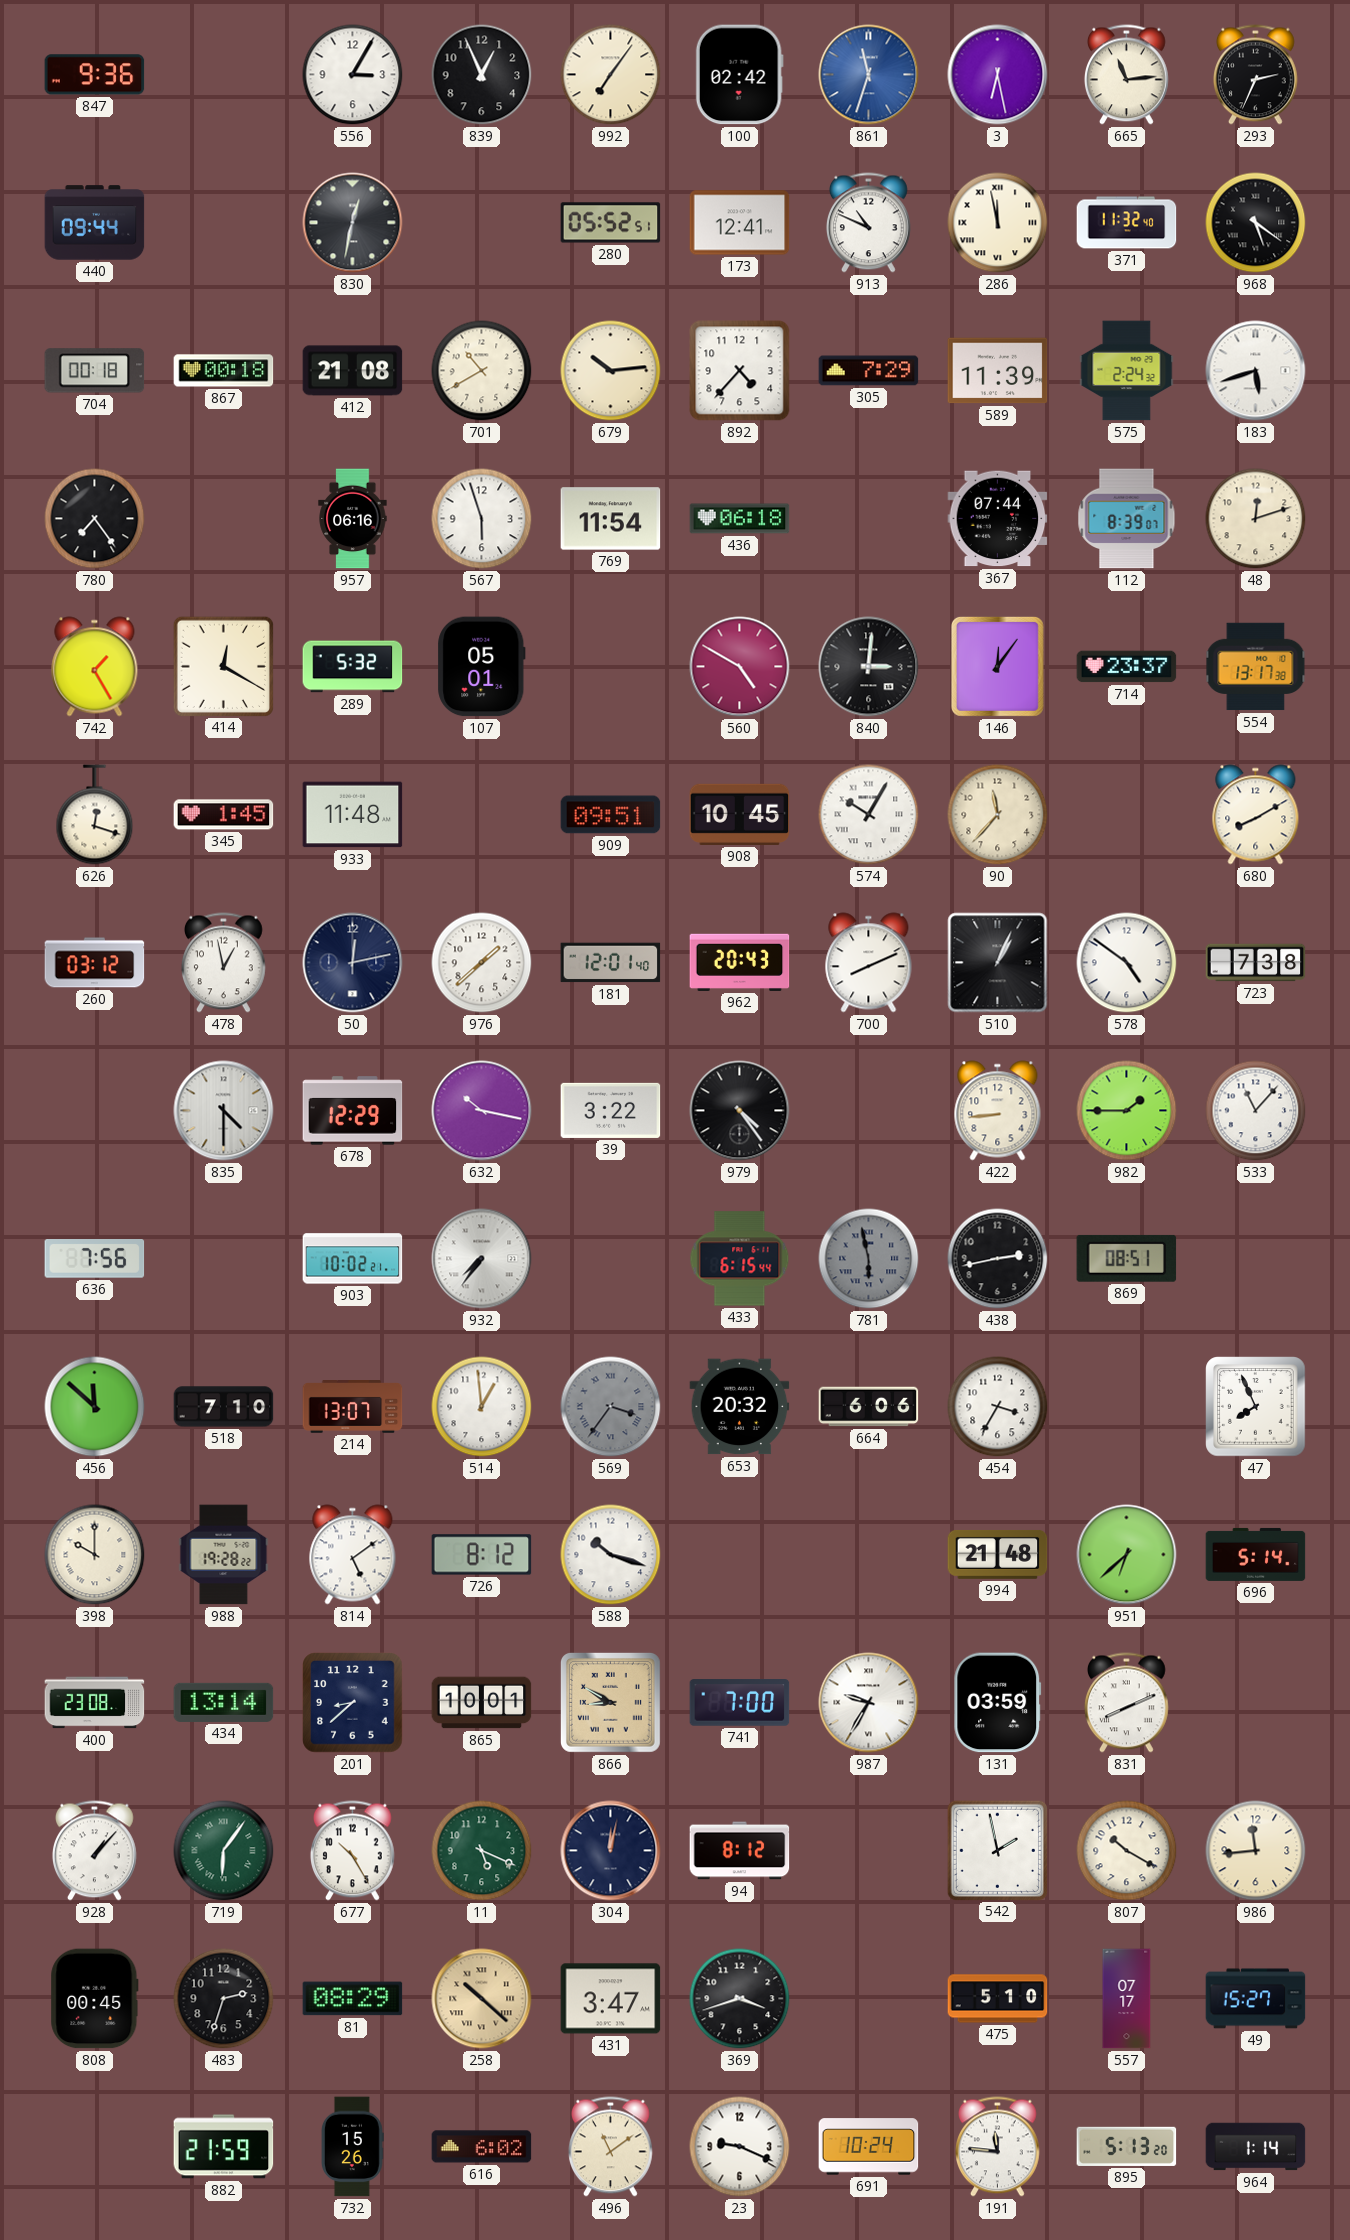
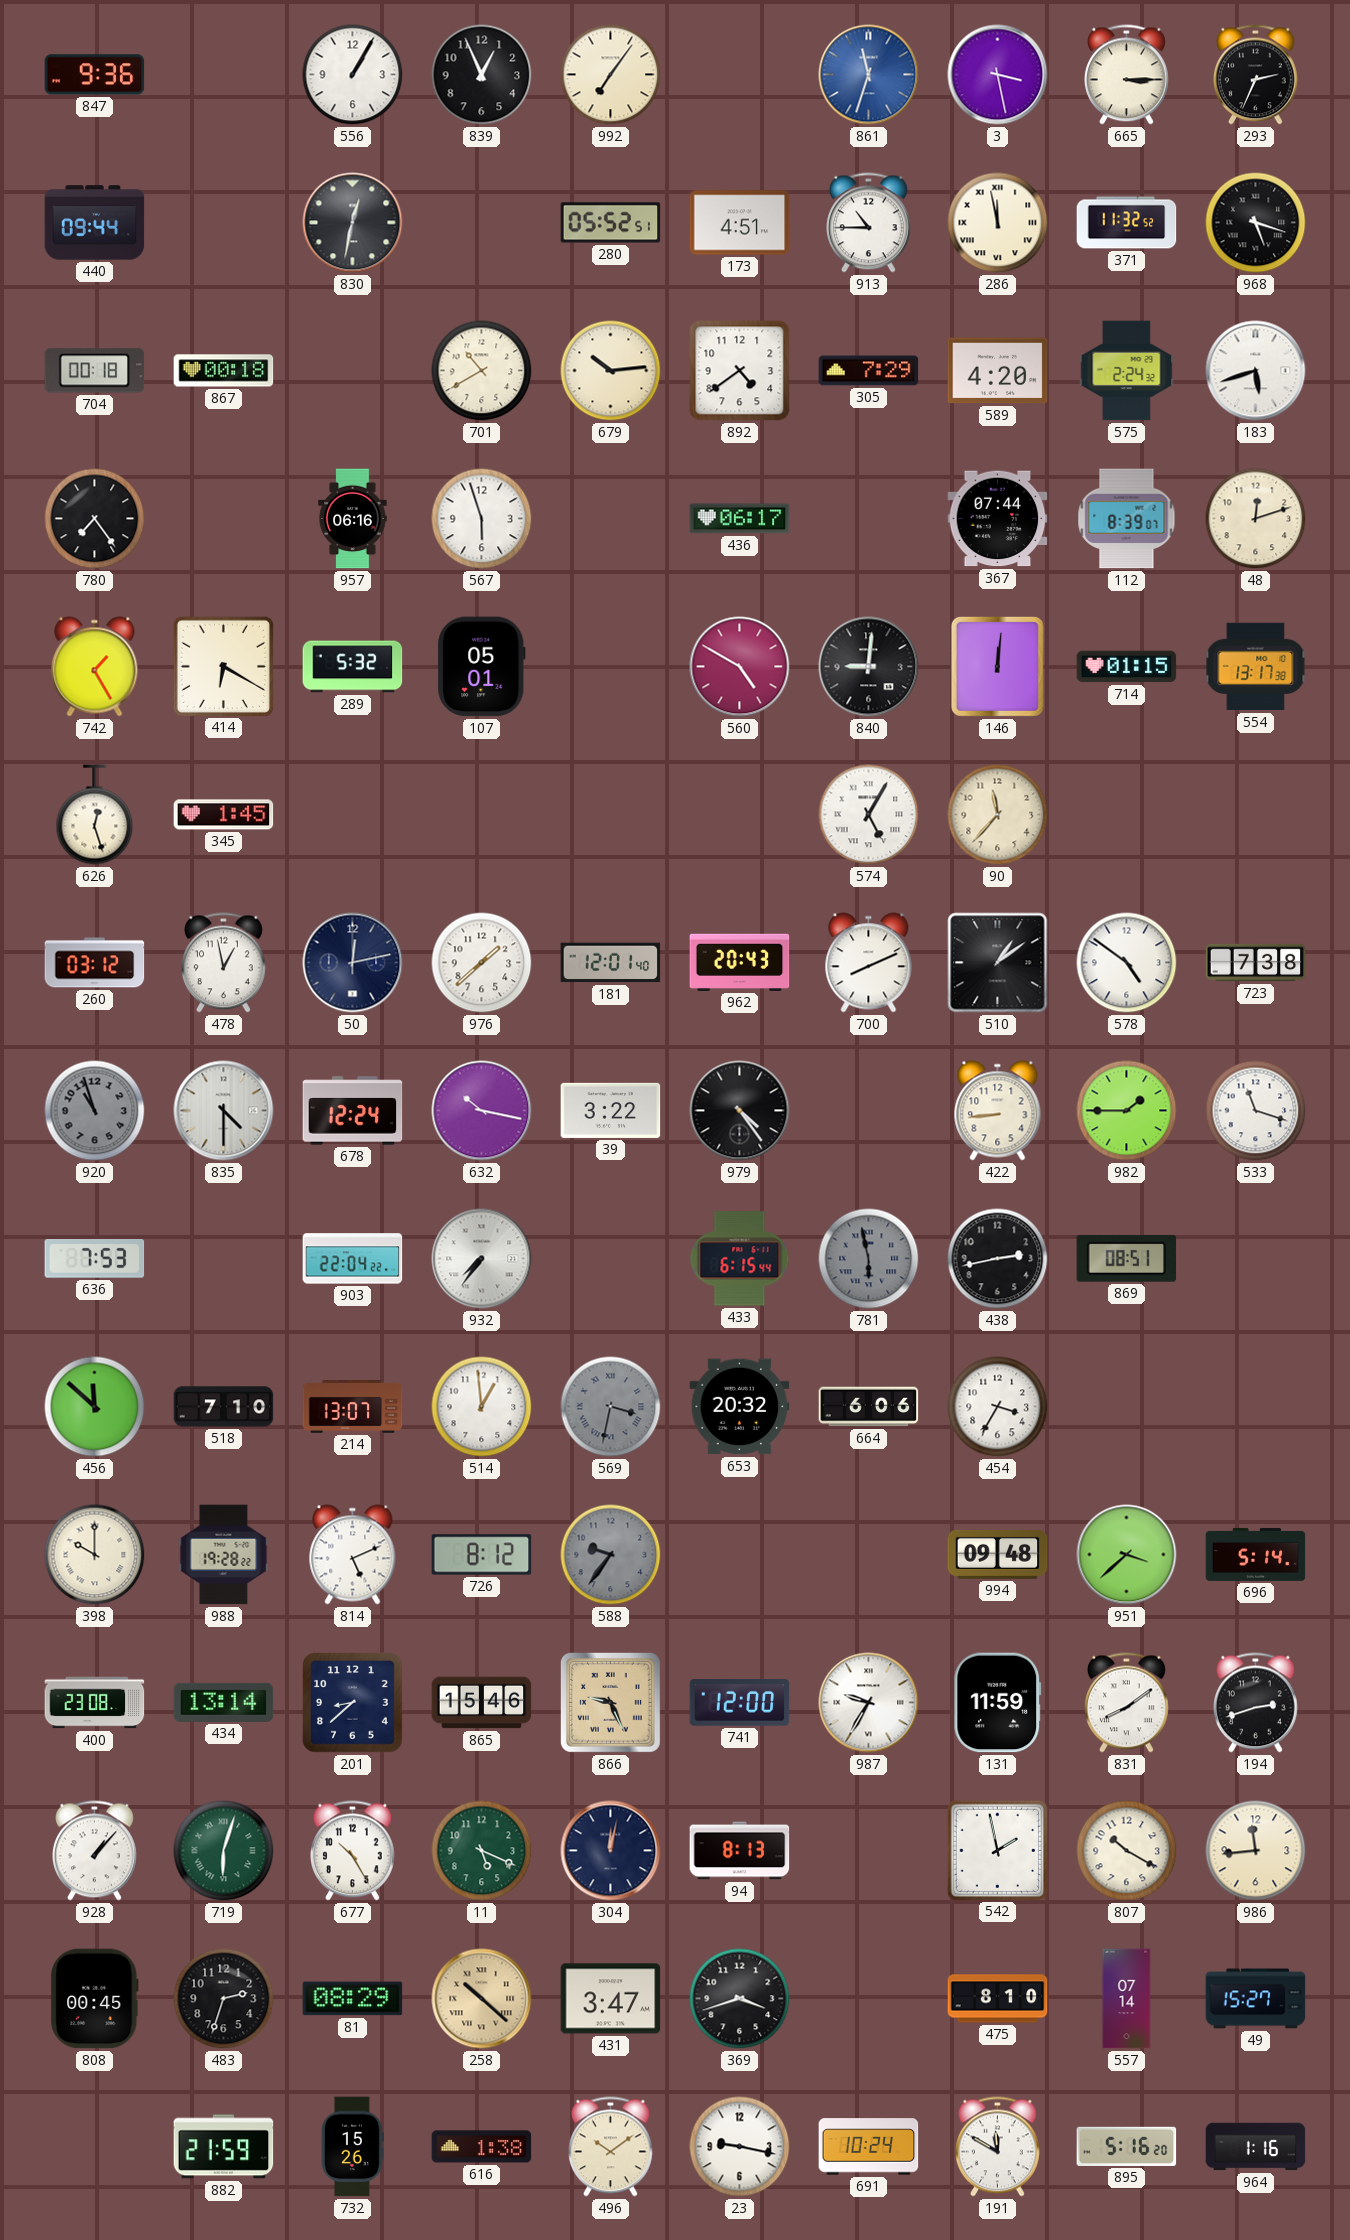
556: 3:05 -> 1:05 (353, 75)
100: 02:42 -> none (739, 75)
3: 6:28 -> 3:28 (998, 75)
665: 11:14 -> 3:15 (1127, 75)
173: 12:41 -> 4:51 (740, 223)
913: 10:49 -> 10:45 (869, 223)
371: 11:32:40 -> 11:32:52 (1127, 223)
968: 5:21 -> 5:18 (1256, 223)
412: 21:08 -> none (353, 371)
892: 4:37 -> 4:39 (740, 371)
589: 11:39 -> 4:20 (998, 371)
769: 11:54 -> none (611, 519)
436: 06:18 -> 06:17 (740, 519)
414: 12:20 -> 6:20 (223, 666)
840: 3:01 -> 9:01 (869, 667)
146: 12:06 -> 12:01 (997, 666)
714: 23:37 -> 01:15 (1127, 667)
626: 12:18 -> 12:27 (95, 815)
933: 11:48 -> none (353, 815)
909: 09:51 -> none (611, 815)
908: 10:45 -> none (740, 814)
574: 10:05 -> 5:05 (869, 815)
680: 8:10 -> none (1256, 815)
510: 1:04 -> 1:09 (998, 963)
920: none -> 10:57 (95, 1111)
678: 12:29 -> 12:24 (353, 1111)
533: 11:07 -> 11:18 (1256, 1111)
636: 7:56 -> 7:53 (95, 1259)
903: 10:02 -> 22:04 (353, 1259)
569: 3:36 -> 3:32 (611, 1407)
47: 7:56 -> none (1256, 1407)
814: 5:09 -> 5:11 (353, 1555)
588: 10:18 -> 9:36 (611, 1555)
588 dial: white -> grey (611, 1555)
994: 21:48 -> 09:48 (998, 1554)
951: 6:38 -> 3:38 (1127, 1555)
865: 10:01 -> 15:46 (482, 1703)
866: 8:50 -> 9:26 (610, 1702)
741: 7:00 -> 12:00 (740, 1703)
131: 03:59 -> 11:59 (998, 1703)
831: 8:11 -> 8:09 (1127, 1703)
194: none -> 2:42 (1256, 1703)
719: 6:06 -> 6:03 (224, 1851)
94: 8:12 -> 8:13 (740, 1851)
475: 5:10 -> 8:10 (998, 1999)
557: 07:17 -> 07:14 (1127, 1999)
616: 6:02 -> 1:38 (482, 2147)
496: 11:09 -> 10:09 (611, 2147)
23: 9:19 -> 9:17 (740, 2147)
191: 11:46 -> 11:50 (998, 2147)
895: 5:13 -> 5:16 (1127, 2146)
964: 1:14 -> 1:16 (1256, 2147)
